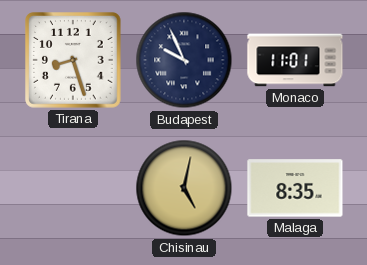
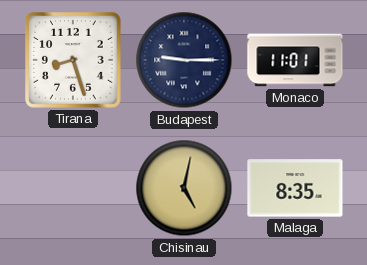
Budapest: 9:56 -> 9:15 (184, 60)
